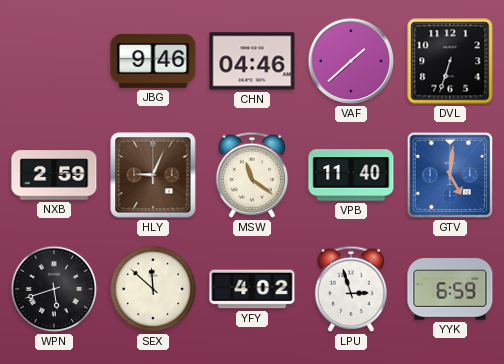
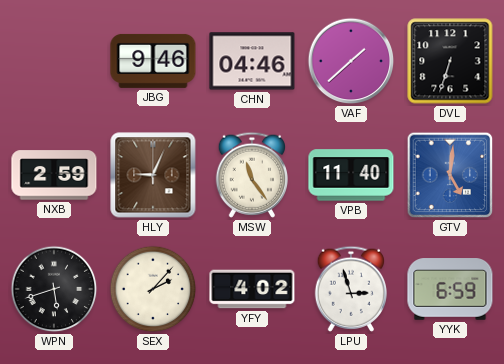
MSW: 11:21 -> 11:24 (251, 175)
SEX: 11:52 -> 2:07 (153, 289)
